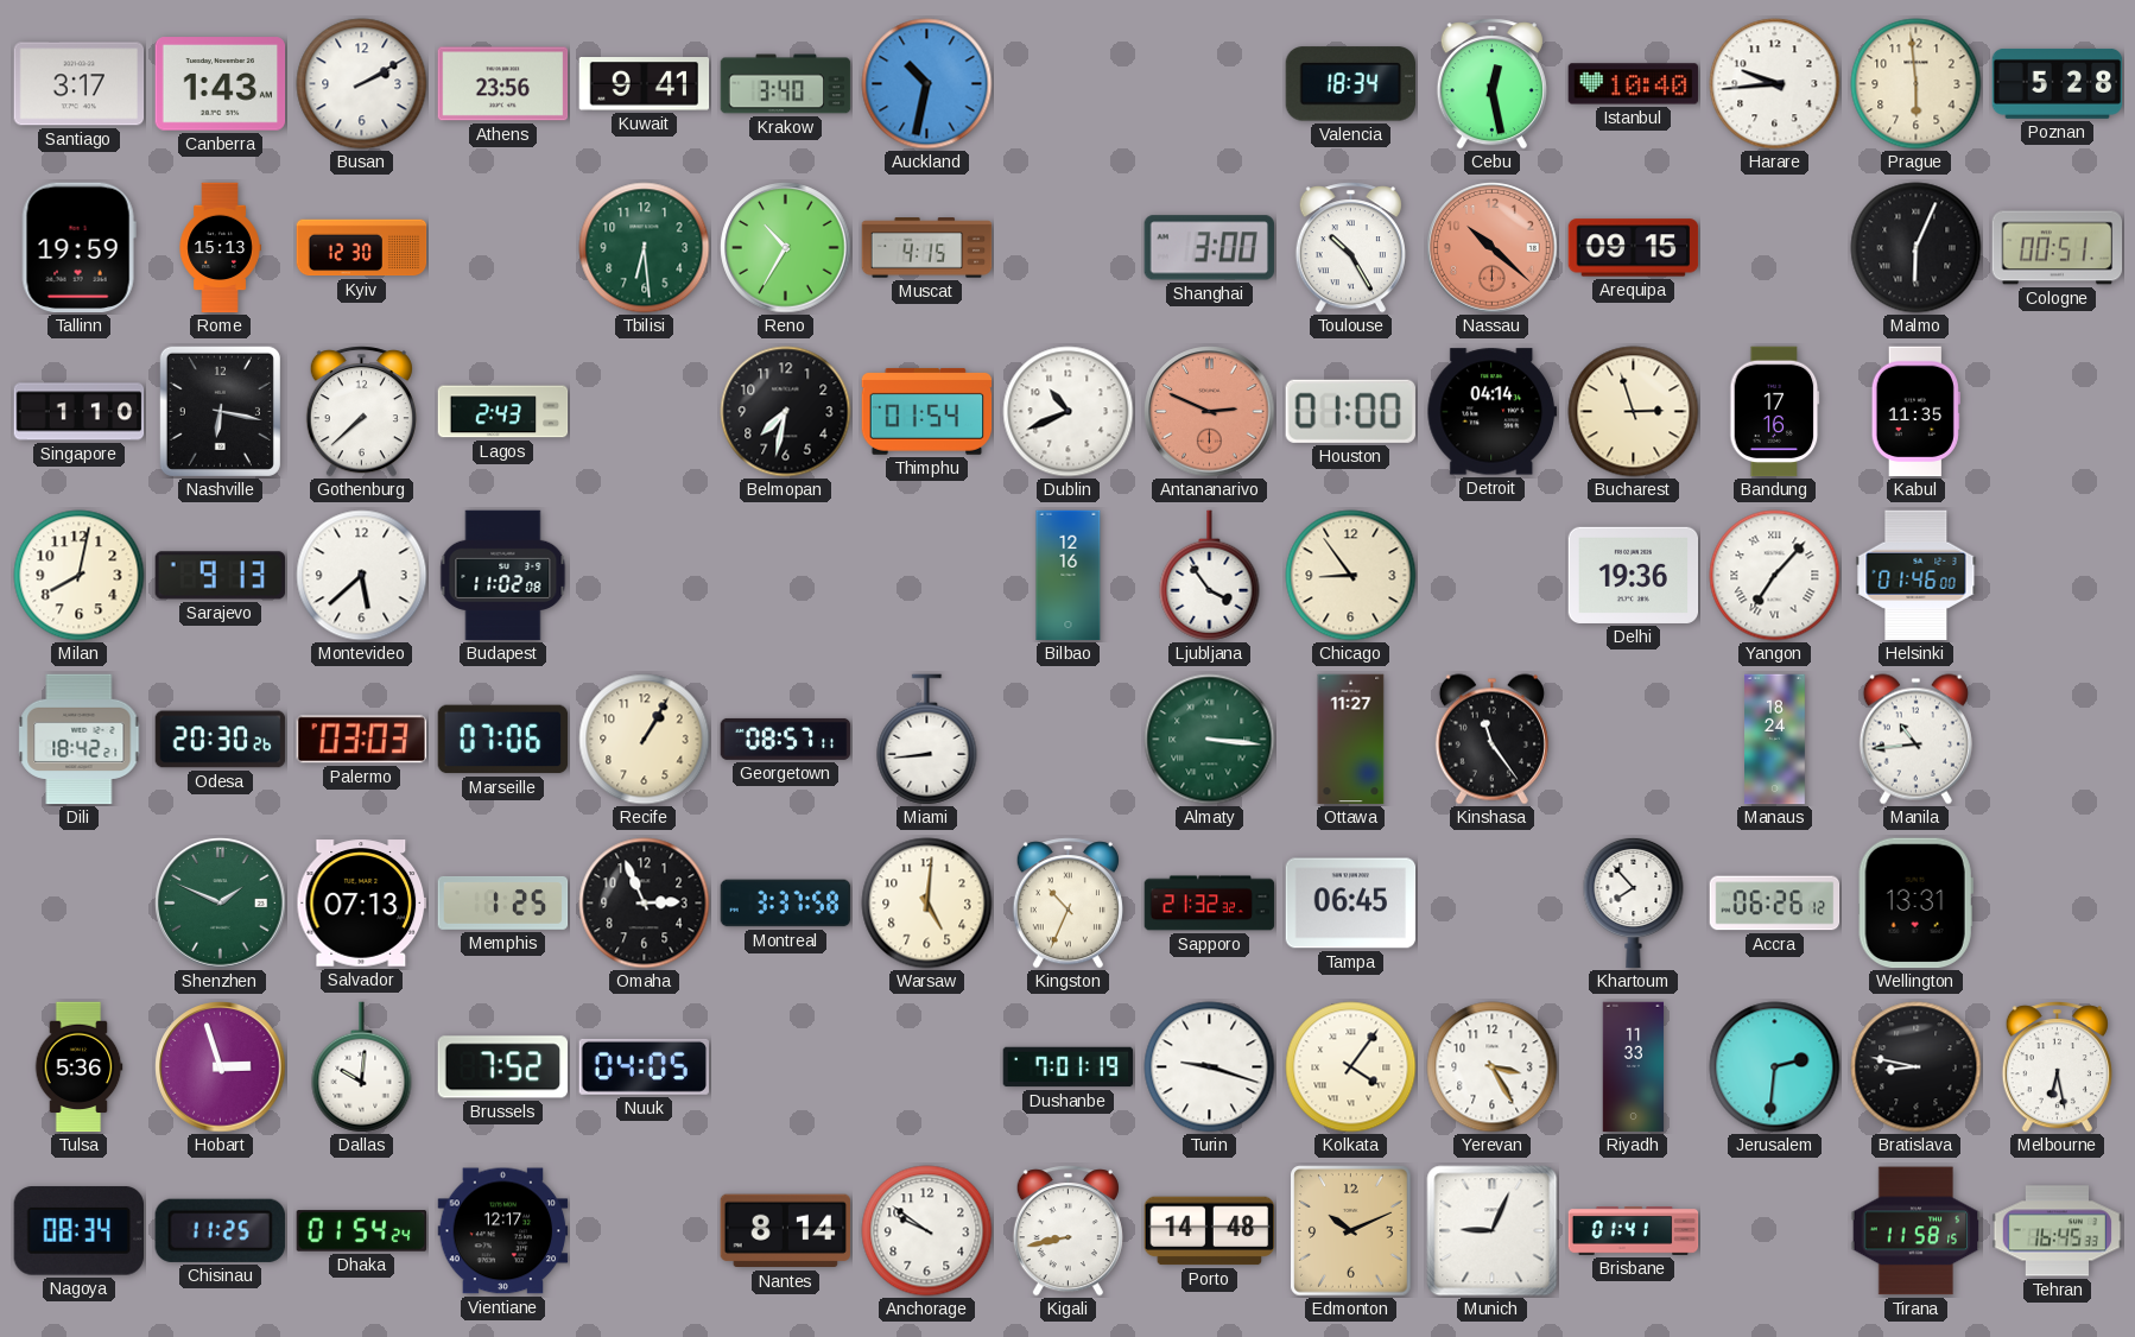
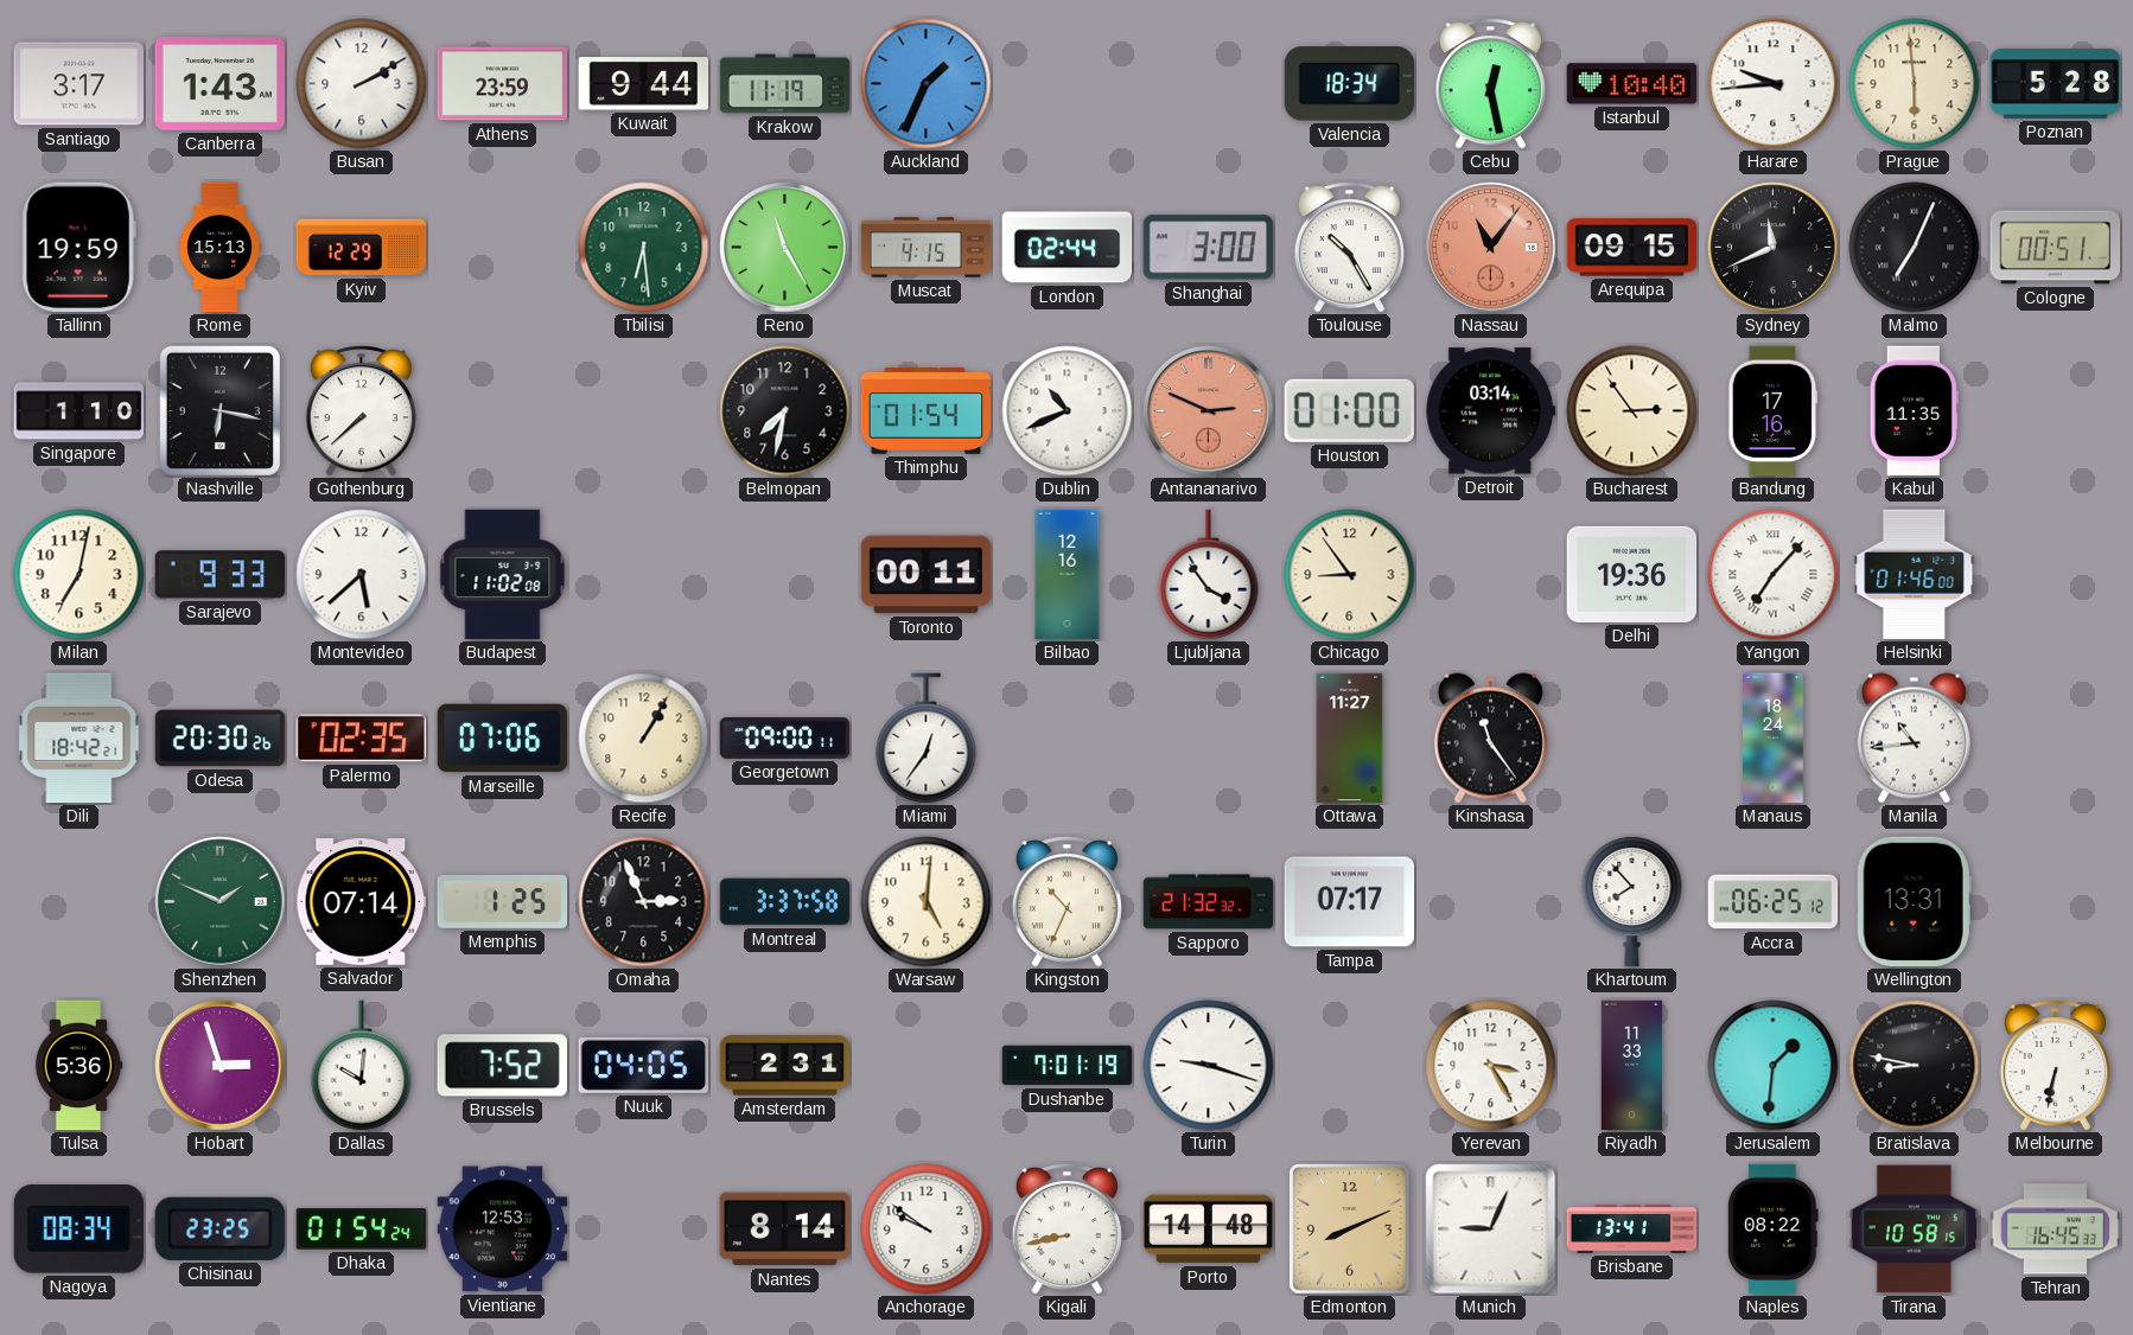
Athens: 23:56 -> 23:59 (503, 84)
Kuwait: 9:41 -> 9:44 (644, 84)
Krakow: 3:40 -> 11:19 (785, 84)
Auckland: 10:32 -> 1:34 (927, 84)
Kyiv: 12:30 -> 12:29 (362, 248)
Reno: 10:35 -> 11:25 (785, 248)
London: none -> 02:44 (1068, 248)
Nassau: 10:22 -> 11:06 (1491, 248)
Sydney: none -> 11:41 (1774, 248)
Malmo: 6:04 -> 7:04 (1915, 248)
Lagos: 2:43 -> none (503, 412)
Detroit: 04:14 -> 03:14 (1491, 411)
Bucharest: 2:57 -> 2:54 (1632, 411)
Milan: 8:02 -> 7:02 (79, 575)
Sarajevo: 9:13 -> 9:33 (221, 575)
Toronto: none -> 00:11 (927, 575)
Palermo: 03:03 -> 02:35 (362, 739)
Georgetown: 08:57 -> 09:00 (785, 737)
Miami: 8:44 -> 12:36 (927, 739)
Almaty: 3:16 -> none (1210, 740)
Salvador: 07:13 -> 07:14 (362, 902)
Tampa: 06:45 -> 07:17 (1350, 902)
Accra: 06:26 -> 06:25 (1774, 902)
Amsterdam: none -> 2:31 (785, 1066)
Kolkata: 4:06 -> none (1351, 1067)
Jerusalem: 2:31 -> 1:31 (1774, 1066)
Melbourne: 6:28 -> 6:32 (2055, 1066)
Chisinau: 11:25 -> 23:25 (219, 1228)
Vientiane: 12:17 -> 12:53 (503, 1229)
Edmonton: 10:11 -> 8:11 (1350, 1229)
Brisbane: 01:41 -> 13:41 (1632, 1229)
Naples: none -> 08:22 (1774, 1229)
Tirana: 11:58 -> 10:58 (1915, 1229)
